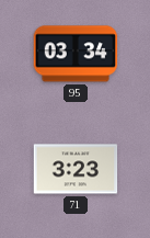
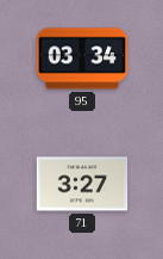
71: 3:23 -> 3:27 (82, 184)
